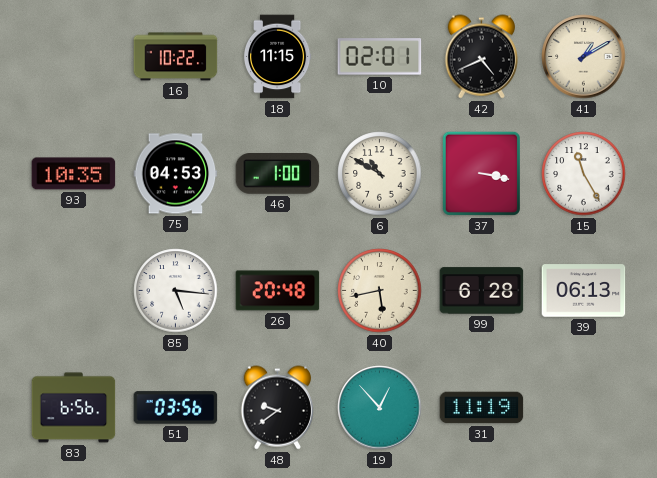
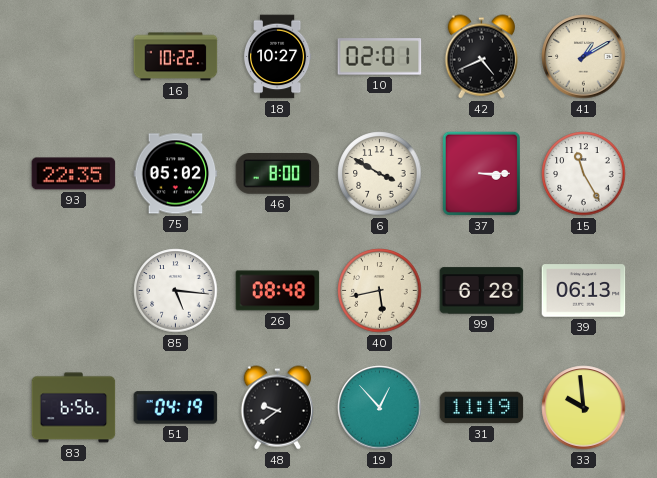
18: 11:15 -> 10:27 (277, 57)
93: 10:35 -> 22:35 (74, 174)
75: 04:53 -> 05:02 (176, 174)
46: 1:00 -> 8:00 (278, 174)
6: 10:50 -> 3:50 (380, 174)
37: 3:17 -> 3:15 (481, 173)
26: 20:48 -> 08:48 (278, 291)
51: 03:56 -> 04:19 (176, 408)
33: none -> 9:59 (584, 408)
